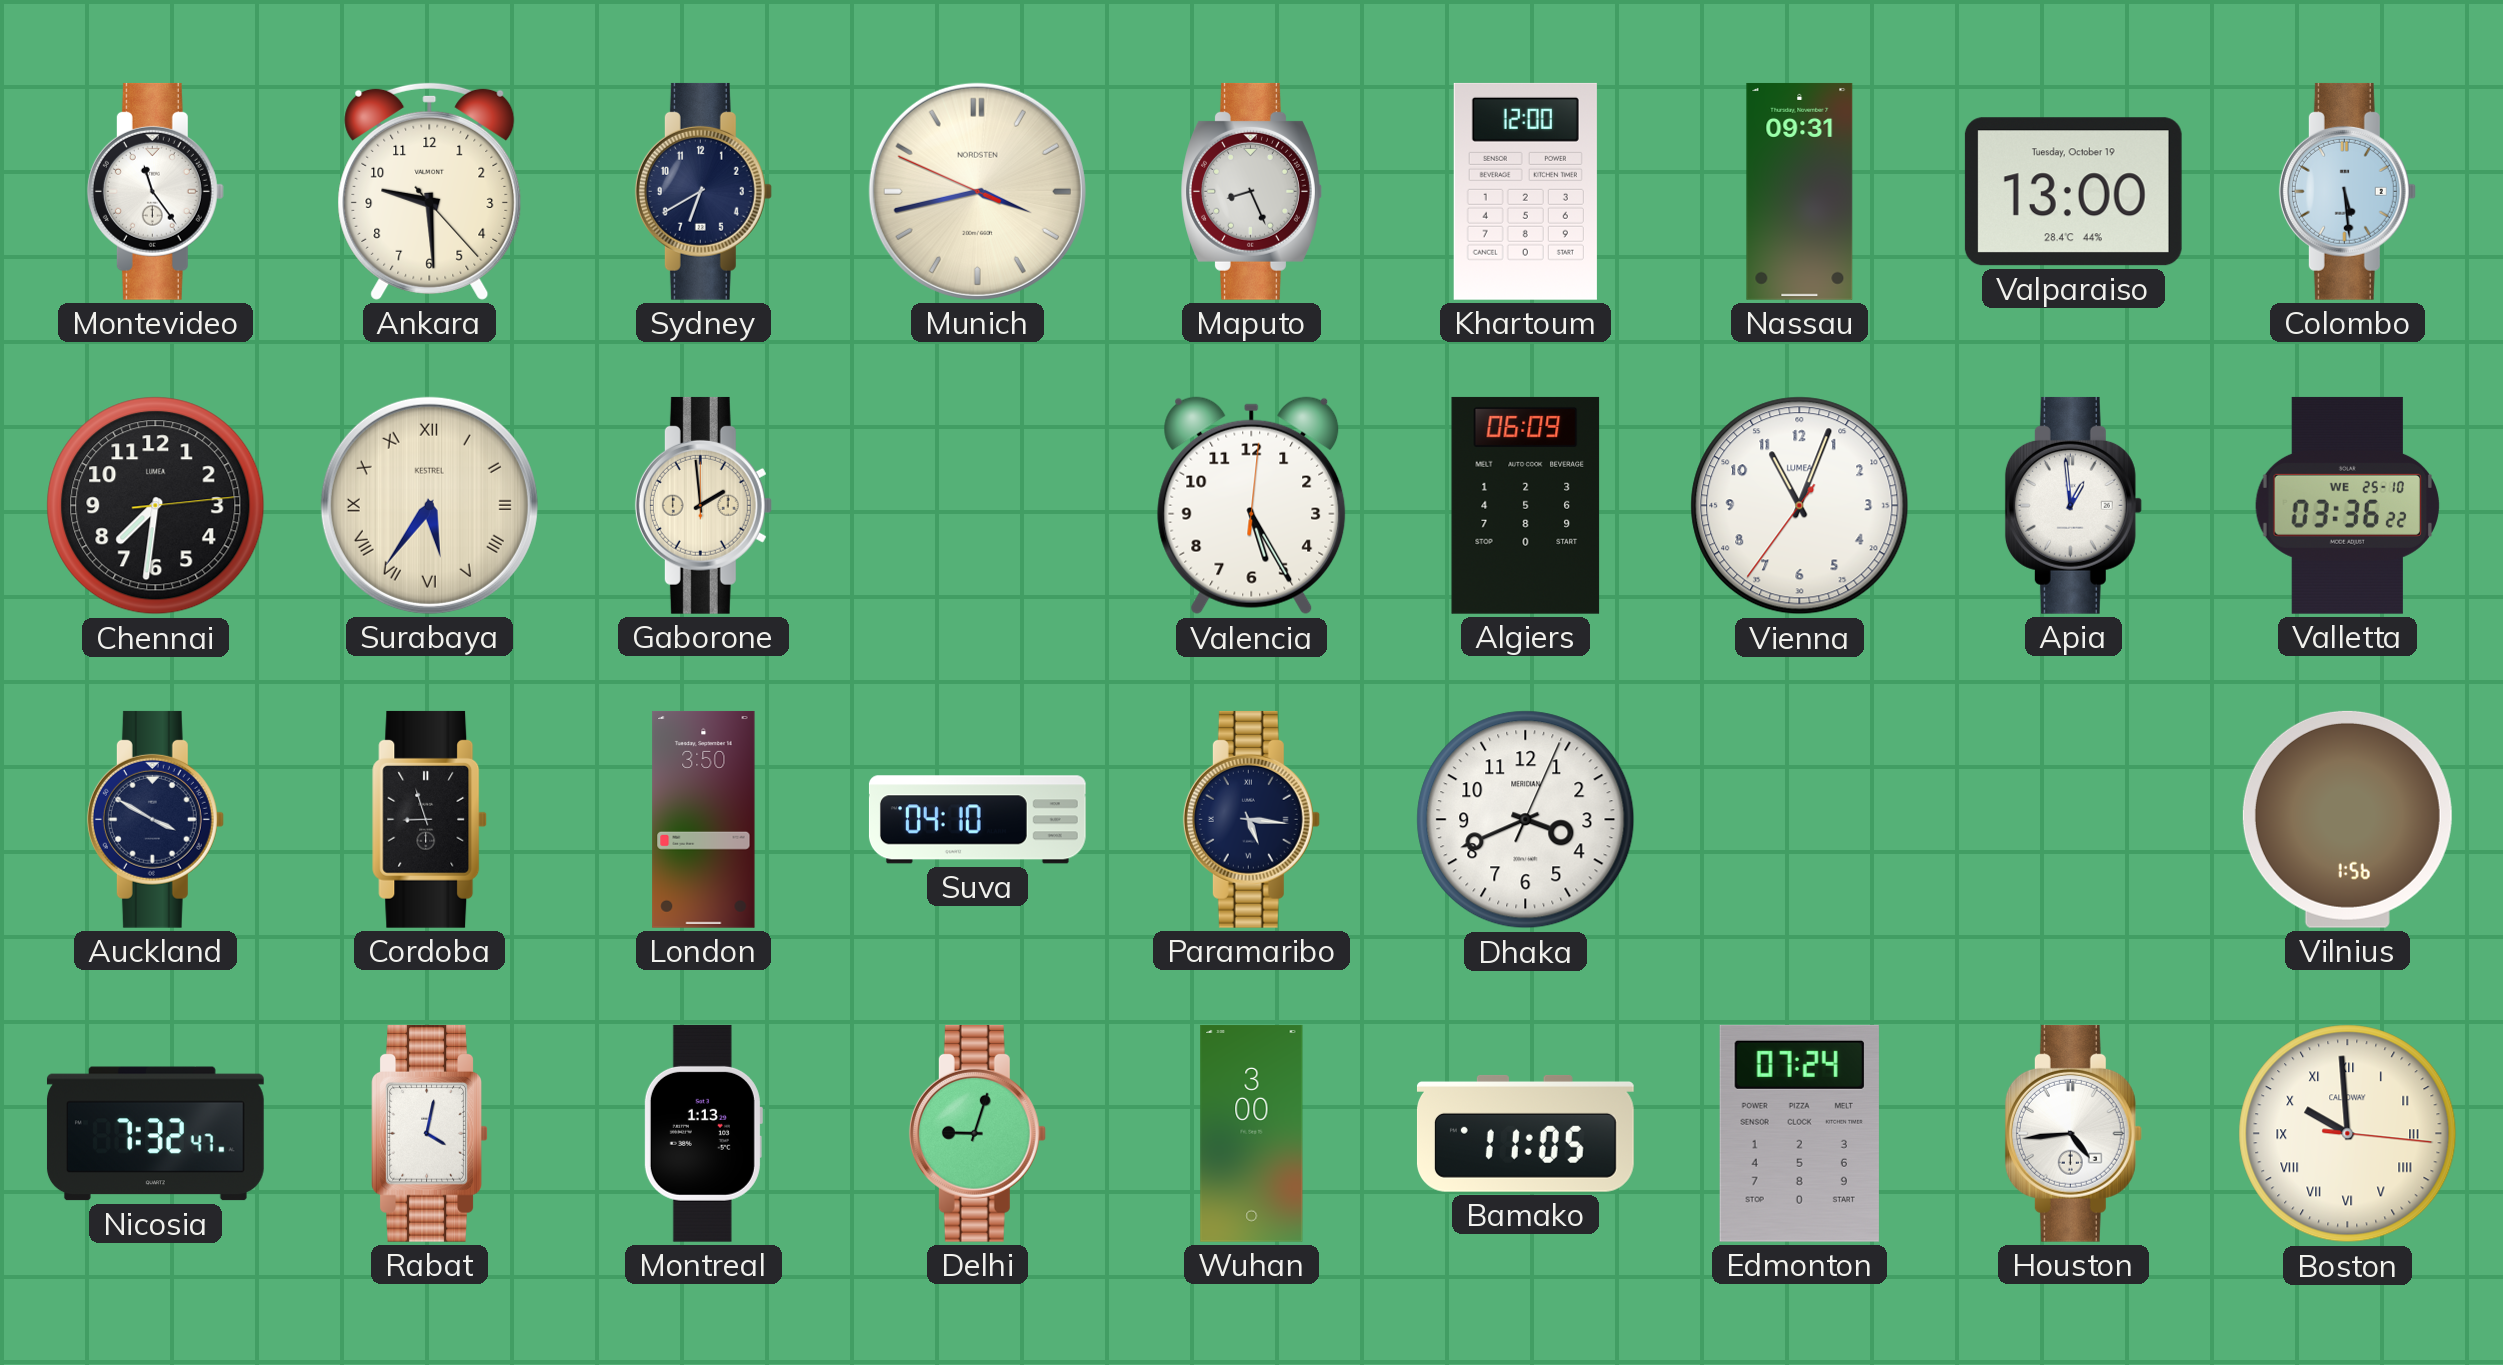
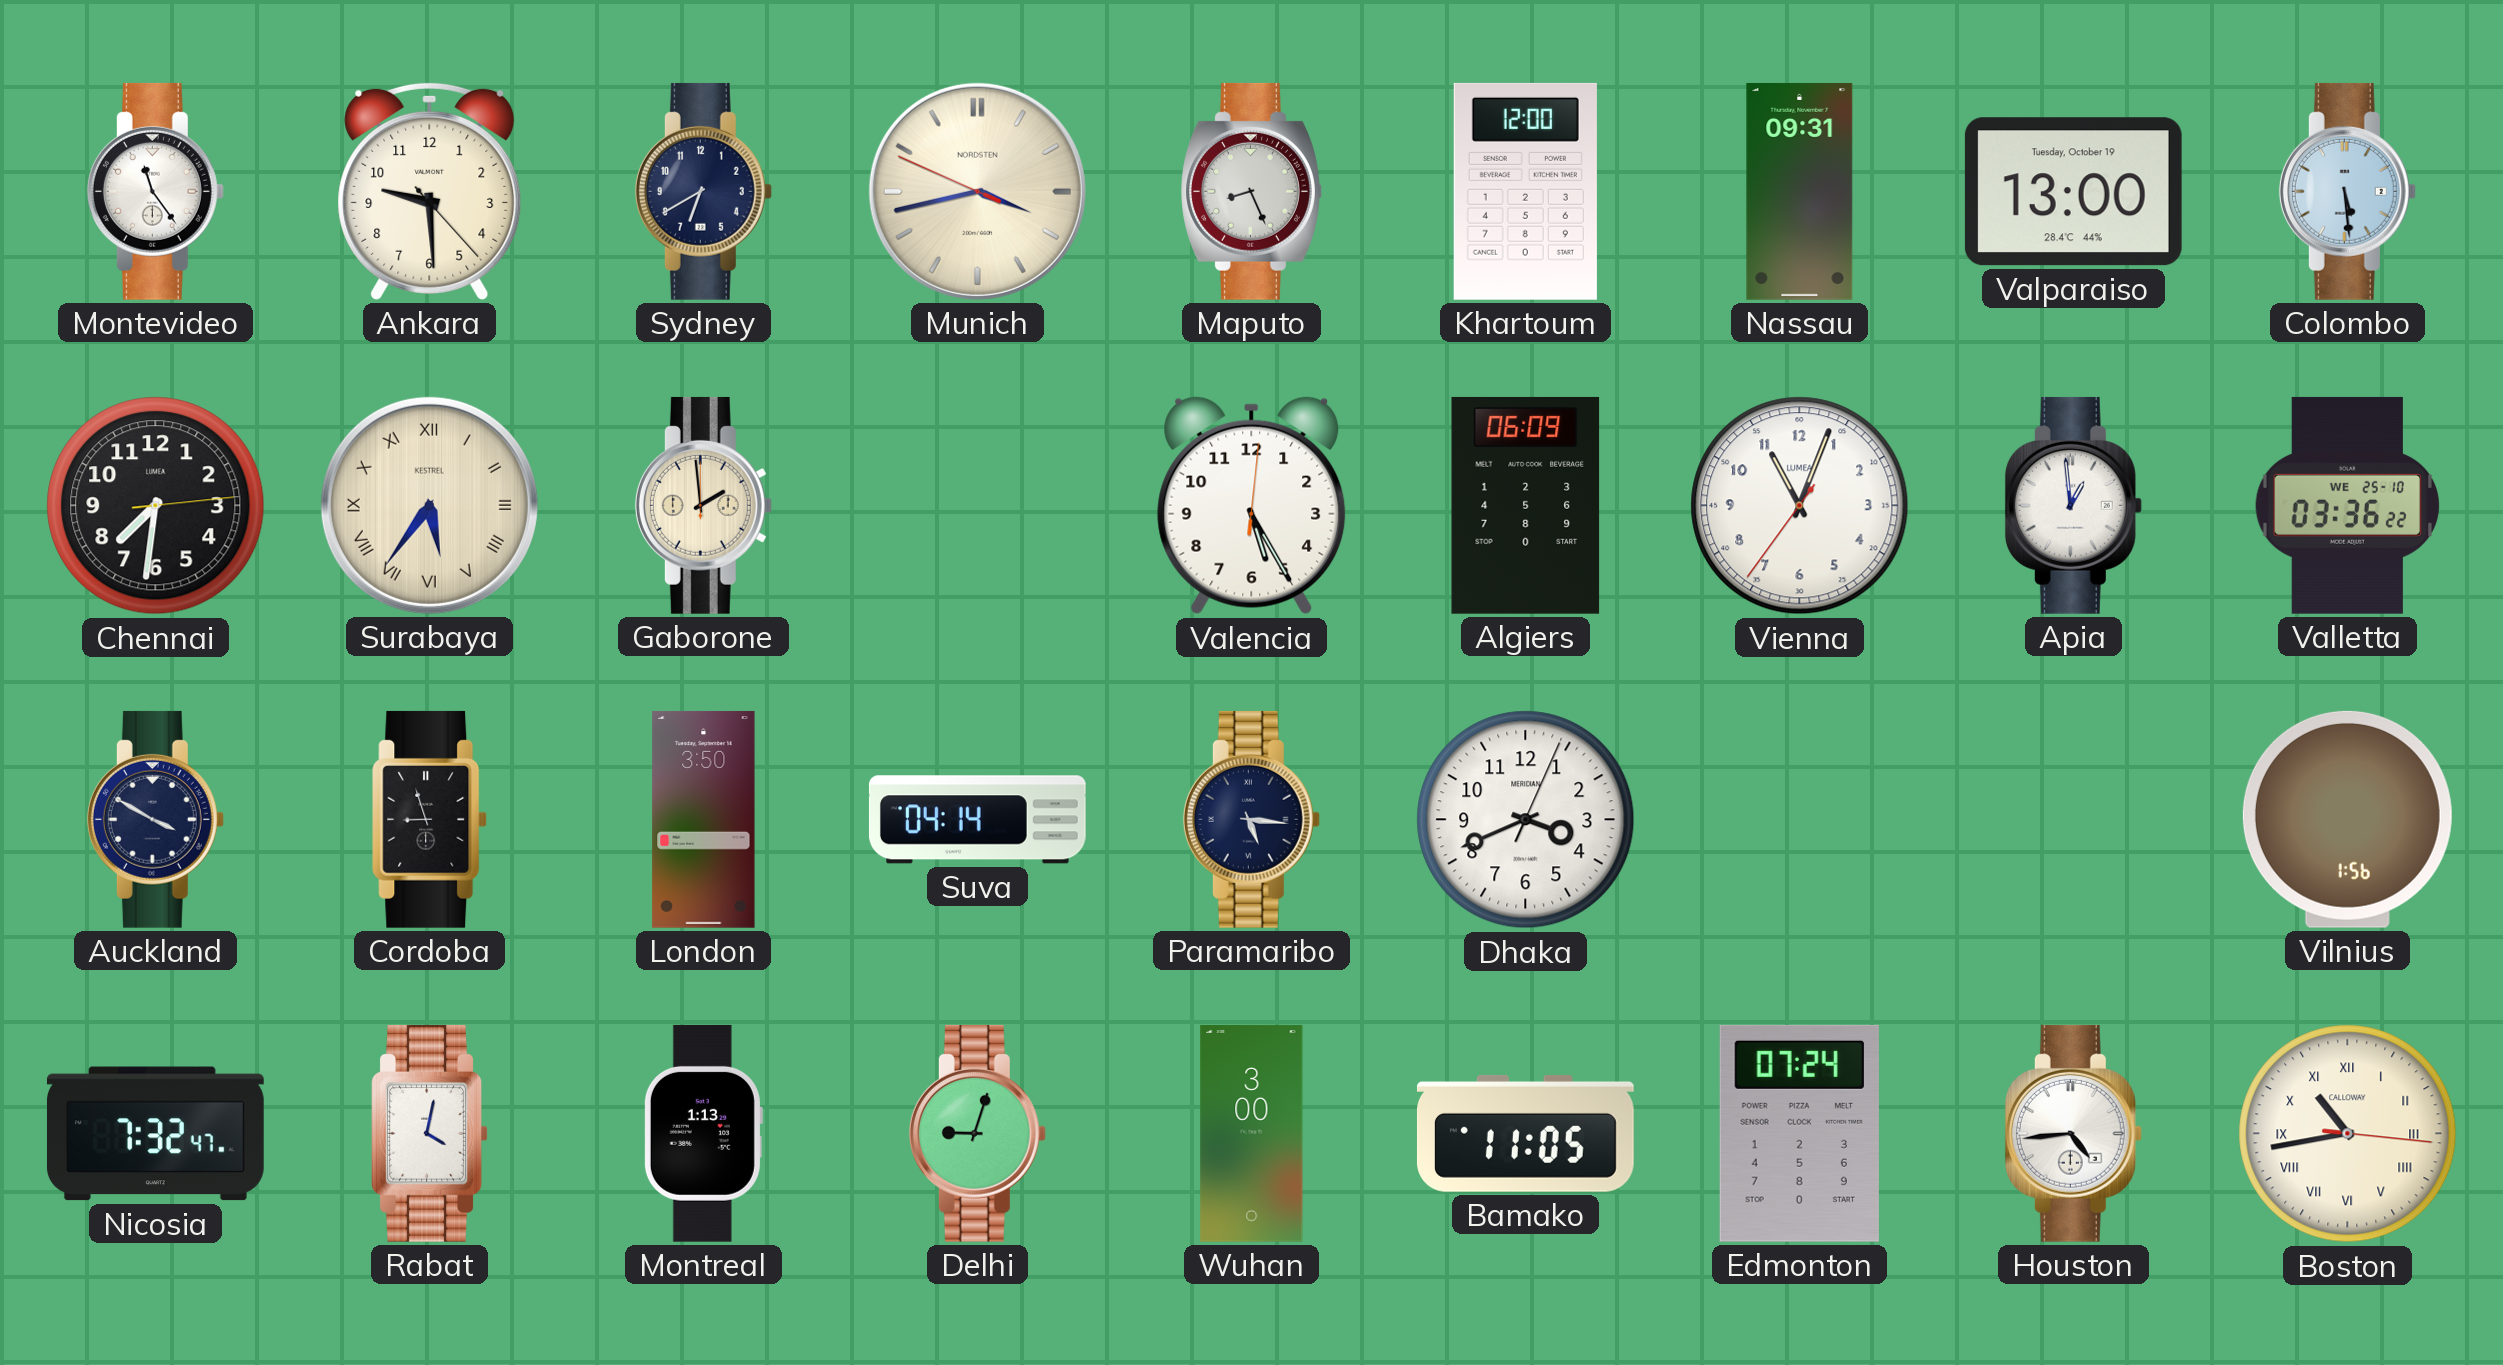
Suva: 04:10 -> 04:14 (977, 820)
Boston: 9:59 -> 10:43 (2348, 1134)
